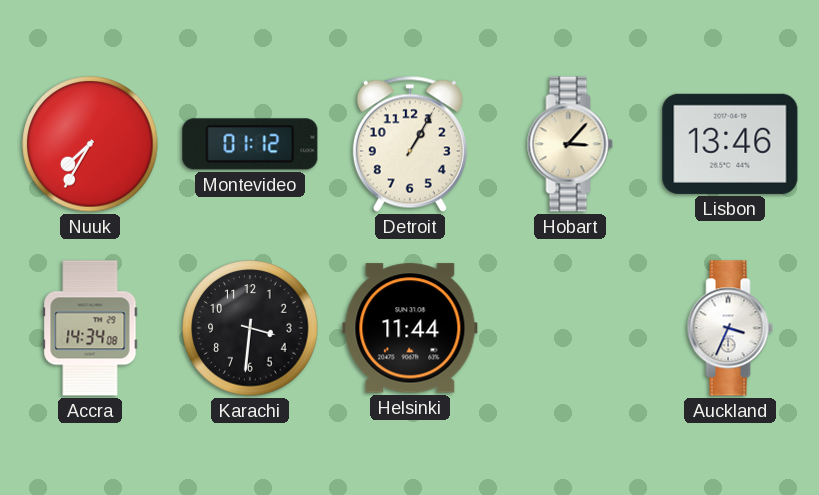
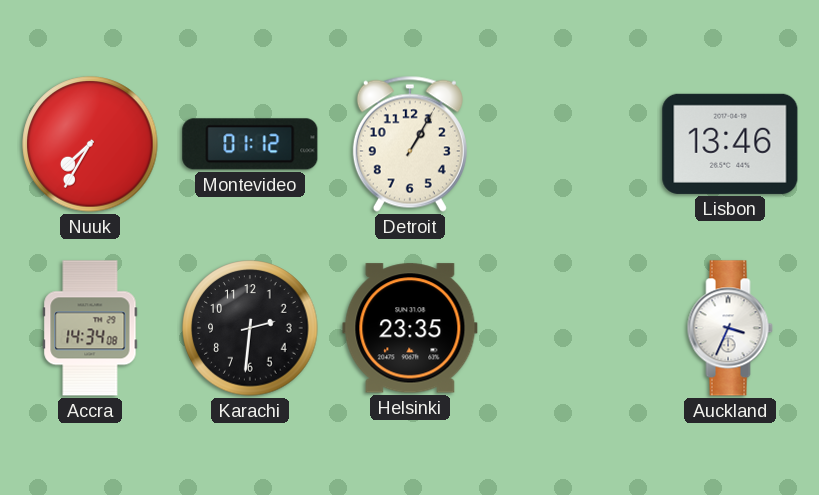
Hobart: 3:07 -> none (570, 144)
Karachi: 3:31 -> 2:31 (250, 328)
Helsinki: 11:44 -> 23:35 (410, 328)
